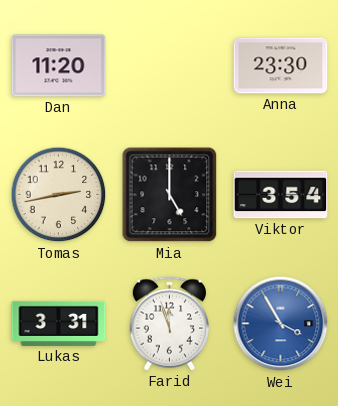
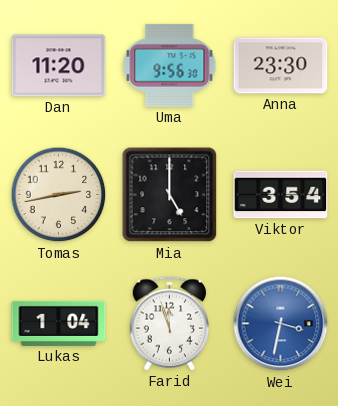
Uma: none -> 9:56 (170, 65)
Lukas: 3:31 -> 1:04 (59, 323)
Wei: 3:55 -> 3:32 (281, 324)
